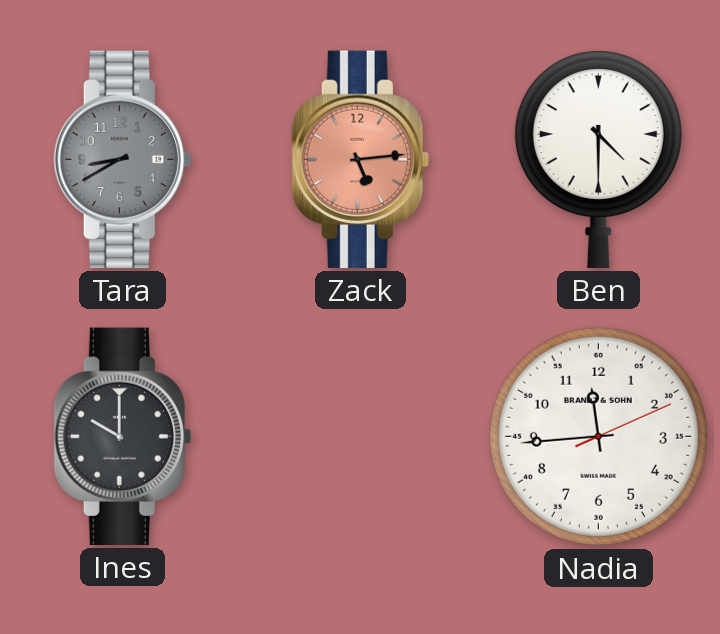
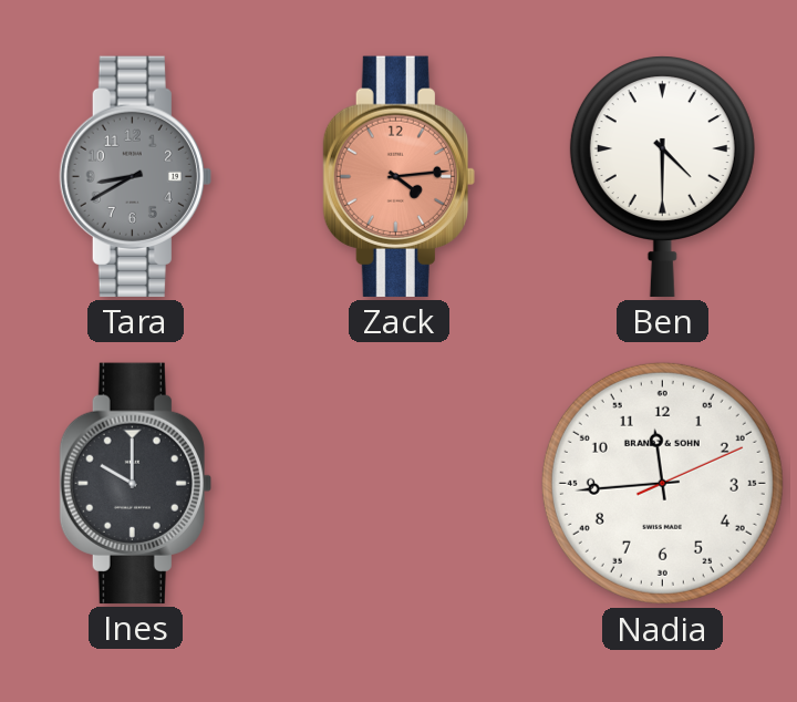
Zack: 5:14 -> 4:14 (398, 176)
